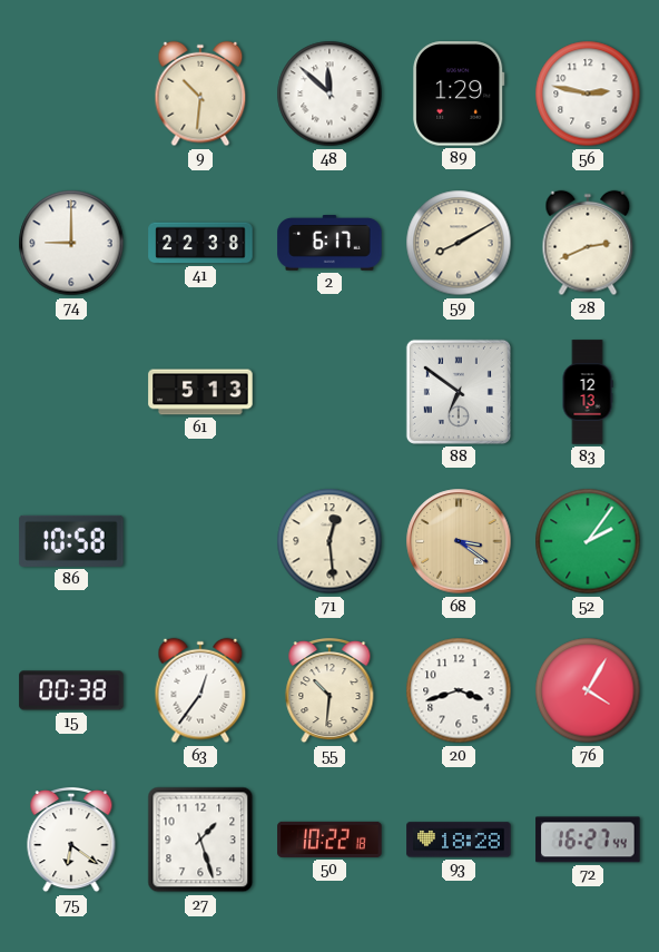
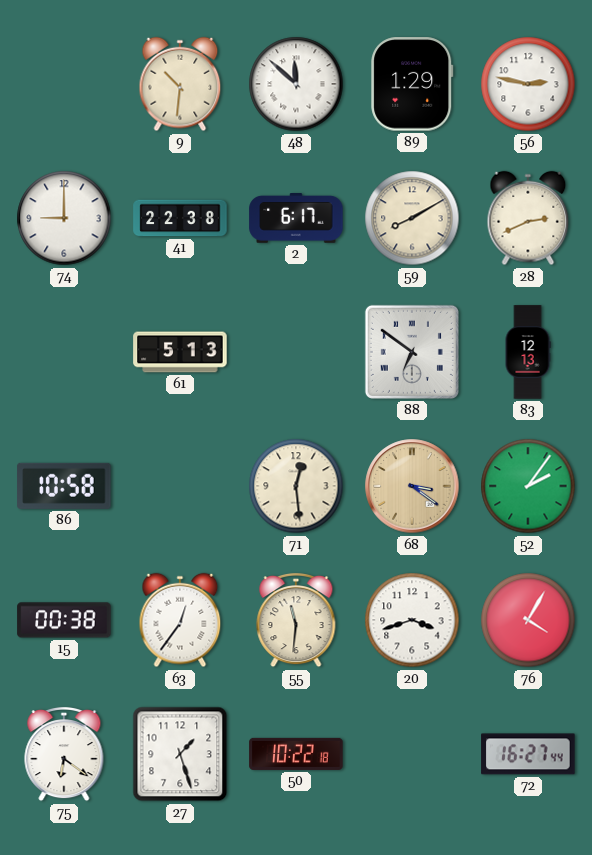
55: 10:31 -> 11:31 (296, 620)
93: 18:28 -> none (459, 840)
